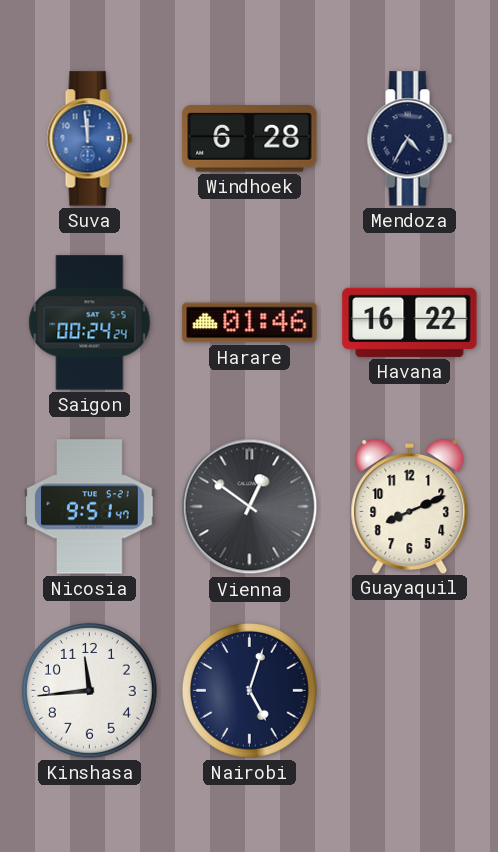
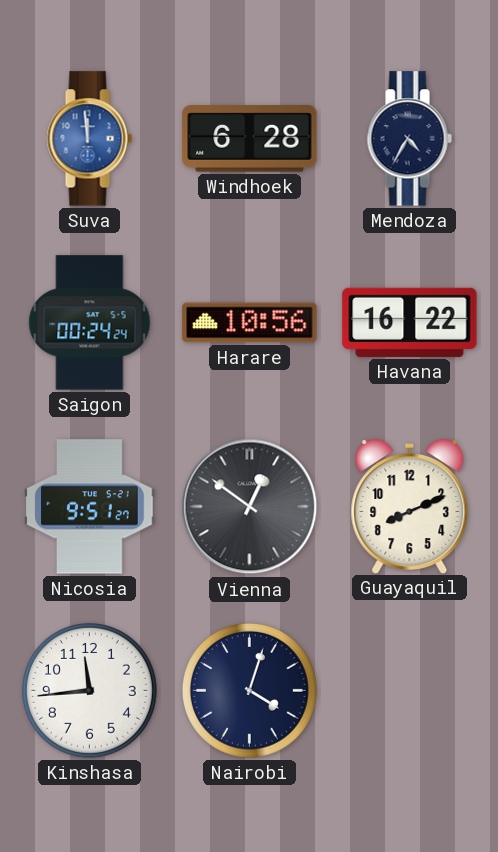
Harare: 01:46 -> 10:56 (250, 323)
Nicosia: 9:51:47 -> 9:51:27 (90, 507)
Nairobi: 5:03 -> 4:03 (249, 690)
